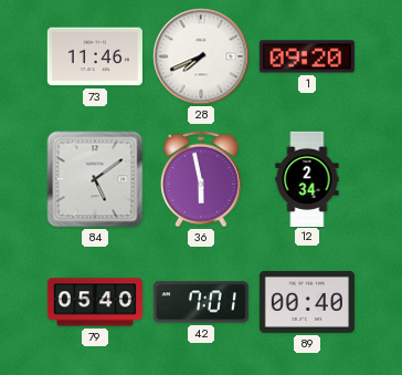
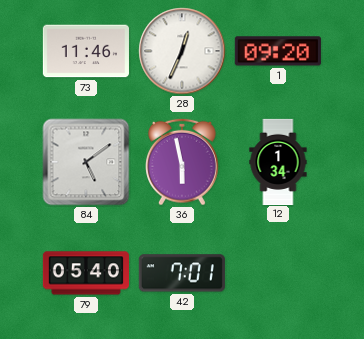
28: 7:41 -> 12:34 (182, 51)
12: 2:34 -> 1:34 (278, 161)
89: 00:40 -> none (307, 302)
